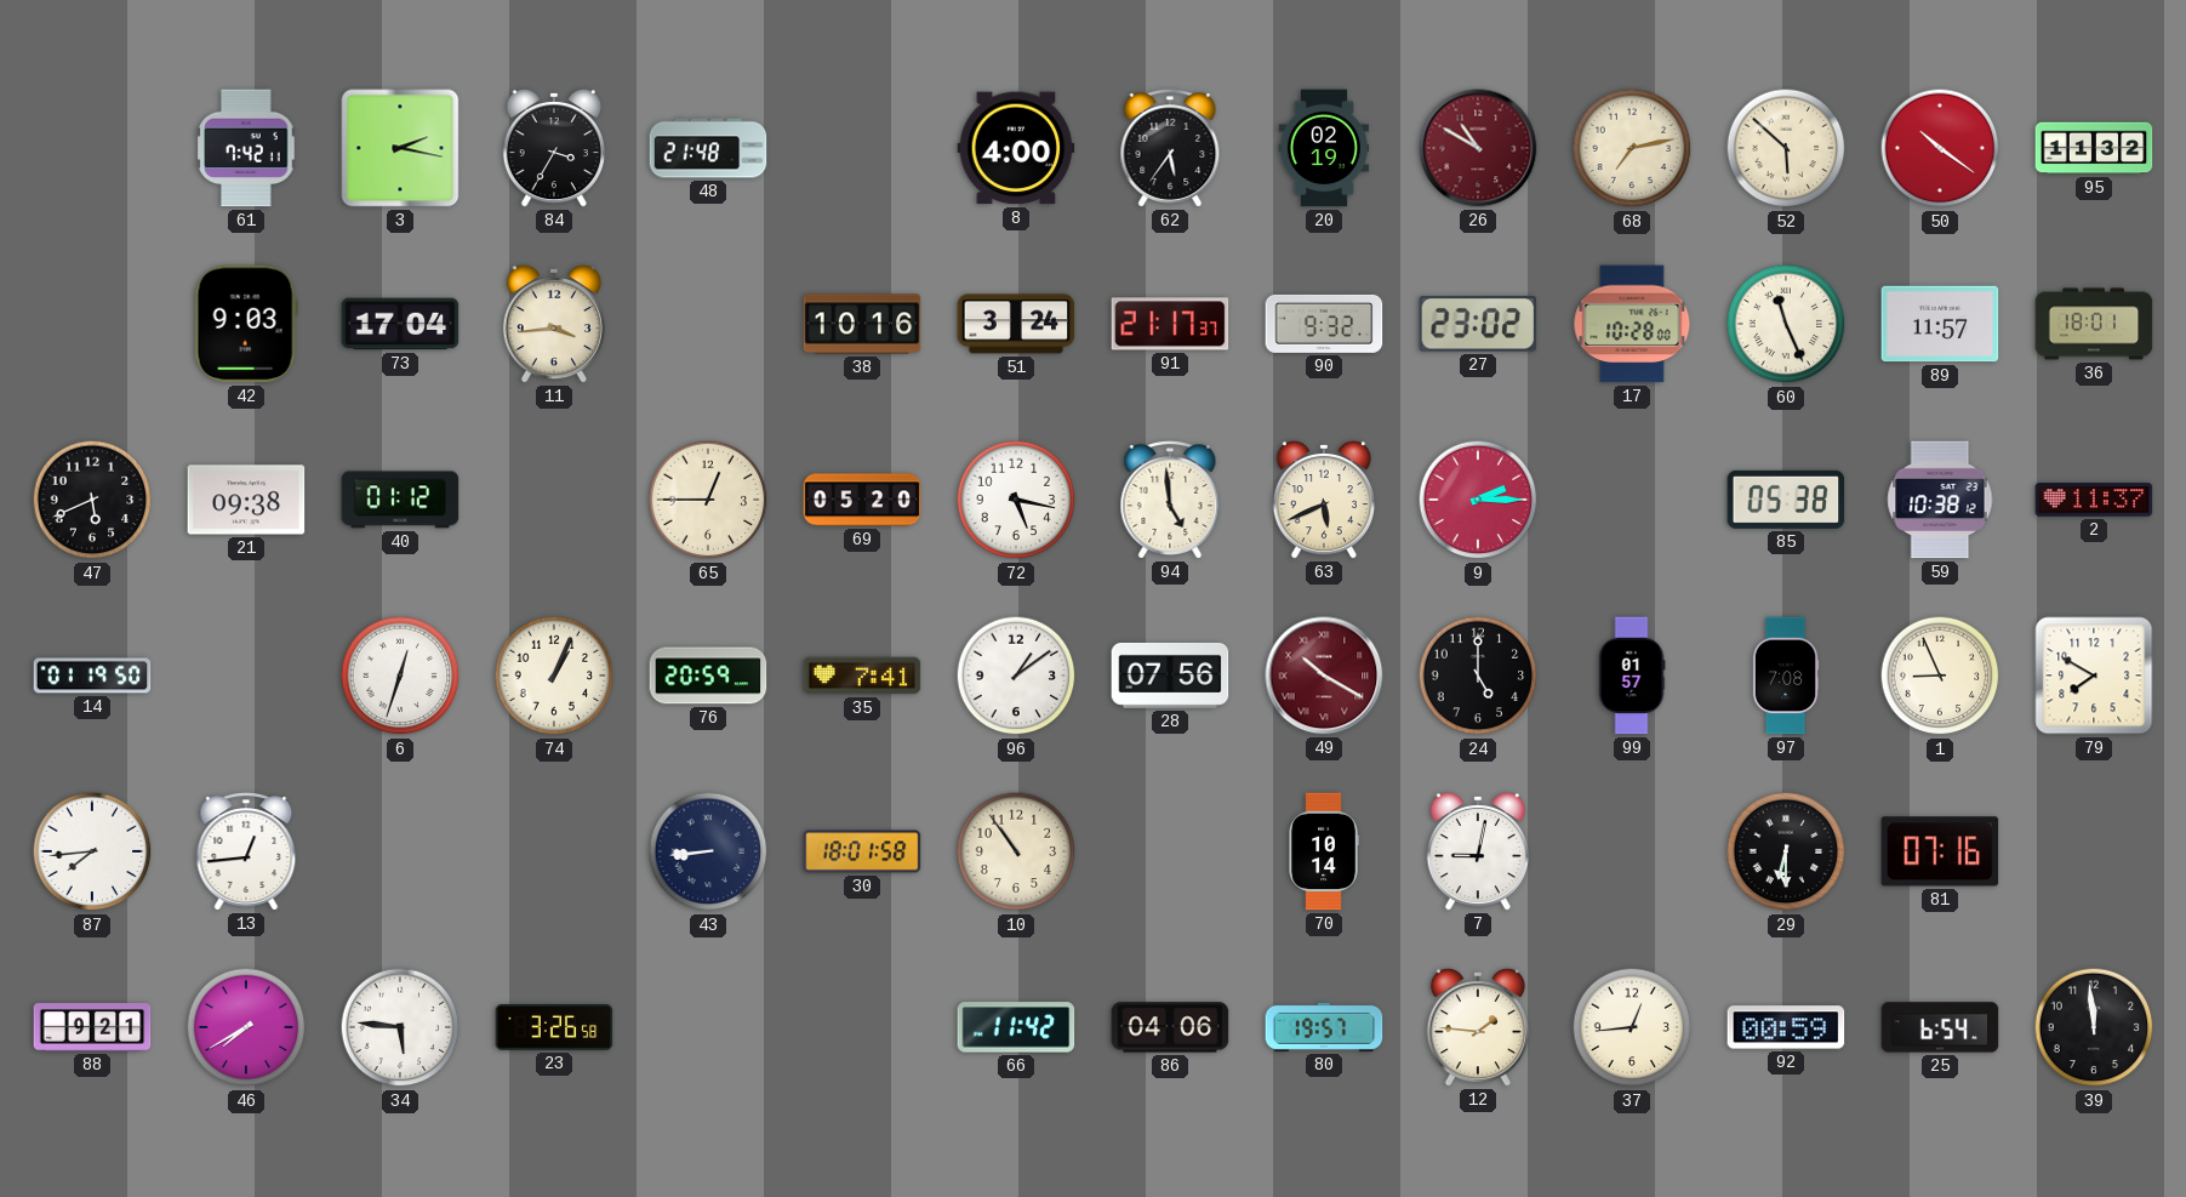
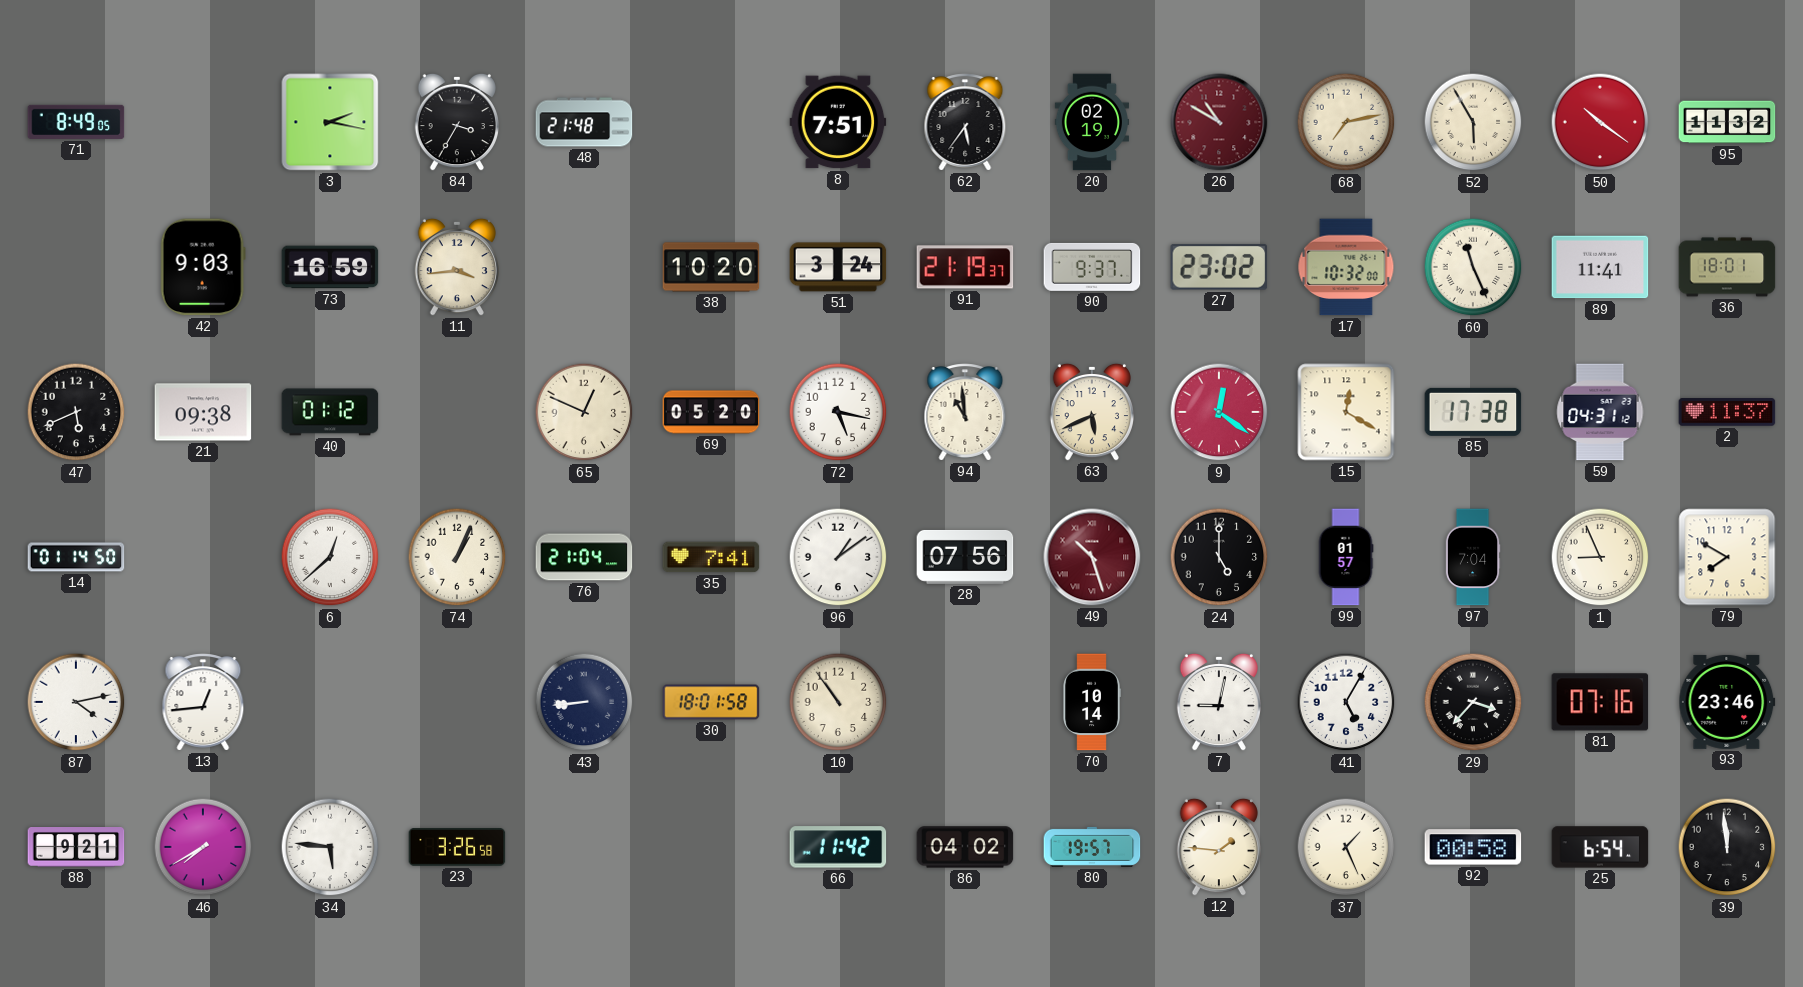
71: none -> 8:49 (76, 122)
61: 7:42 -> none (246, 148)
8: 4:00 -> 7:51 (838, 122)
52: 5:52 -> 5:55 (1473, 122)
73: 17:04 -> 16:59 (330, 267)
38: 10:16 -> 10:20 (711, 267)
91: 21:17 -> 21:19 (965, 267)
90: 9:32 -> 9:37 (1092, 267)
17: 10:28 -> 10:32 (1346, 267)
89: 11:57 -> 11:41 (1600, 267)
65: 12:45 -> 12:49 (584, 412)
94: 4:59 -> 10:59 (965, 412)
9: 2:15 -> 12:21 (1219, 412)
15: none -> 12:20 (1346, 412)
85: 05:38 -> 17:38 (1473, 412)
59: 10:38 -> 04:31 (1600, 412)
14: 01:19 -> 01:14 (76, 557)
6: 12:33 -> 12:38 (330, 557)
76: 20:59 -> 21:04 (584, 557)
49: 10:20 -> 10:27 (1092, 557)
97: 7:08 -> 7:04 (1473, 557)
87: 7:44 -> 4:13 (76, 702)
41: none -> 5:05 (1346, 702)
29: 6:30 -> 3:37 (1473, 702)
93: none -> 23:46 (1727, 702)
86: 04:06 -> 04:02 (965, 847)
37: 12:44 -> 1:26 (1346, 847)
92: 00:59 -> 00:58 (1473, 847)
